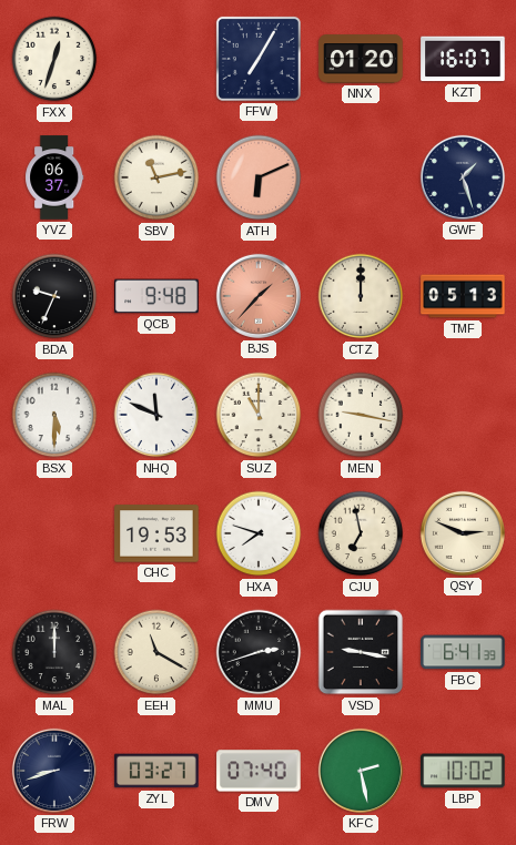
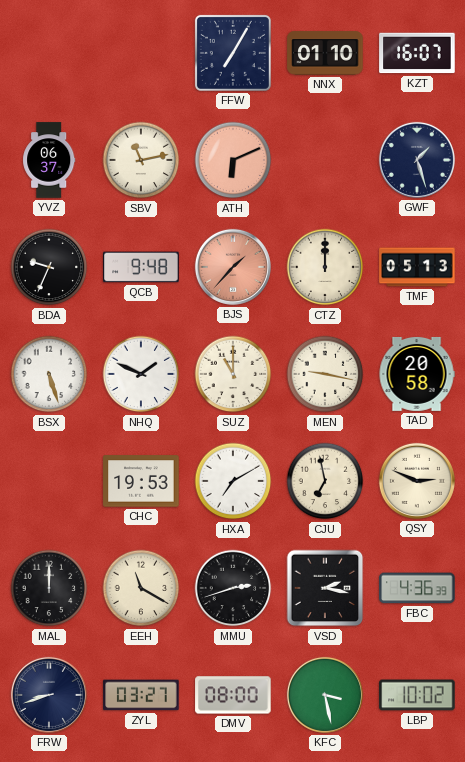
FXX: 12:33 -> none (54, 59)
NNX: 01:20 -> 01:10 (325, 53)
BSX: 5:30 -> 5:27 (49, 374)
NHQ: 11:49 -> 1:49 (141, 374)
TAD: none -> 20:58 (417, 374)
HXA: 7:48 -> 7:10 (233, 481)
VSD: 9:17 -> 2:17 (325, 588)
FBC: 6:41 -> 4:36 (417, 588)
DMV: 07:40 -> 08:00 (233, 695)
KFC: 2:28 -> 3:28 (325, 695)
